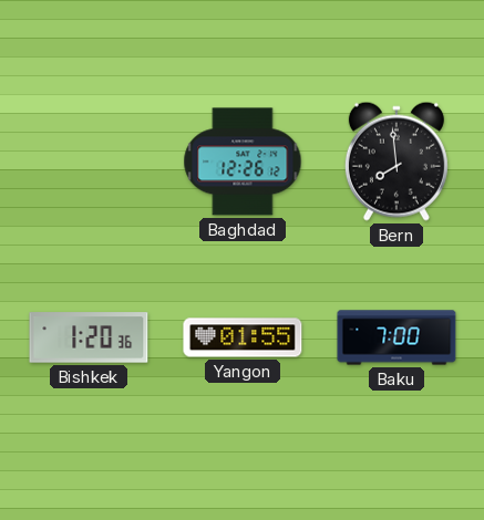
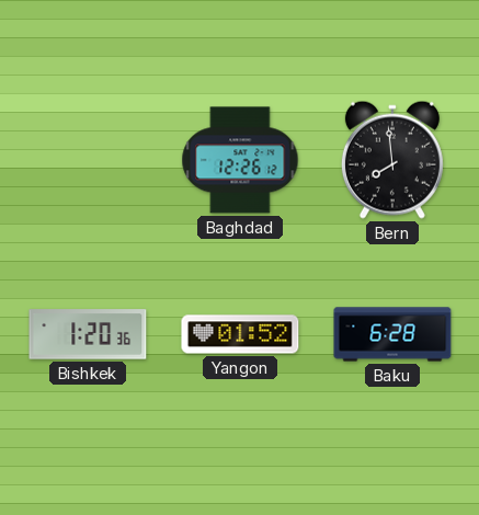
Yangon: 01:55 -> 01:52 (240, 334)
Baku: 7:00 -> 6:28 (392, 334)
